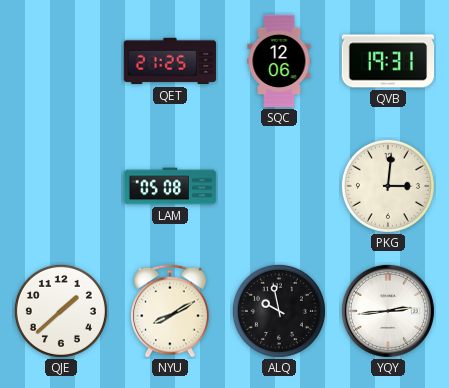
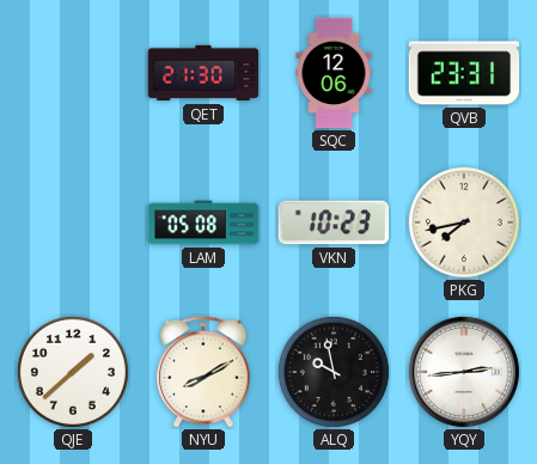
QET: 21:25 -> 21:30 (203, 73)
QVB: 19:31 -> 23:31 (464, 73)
VKN: none -> 10:23 (334, 222)
PKG: 3:01 -> 7:43 (464, 222)
